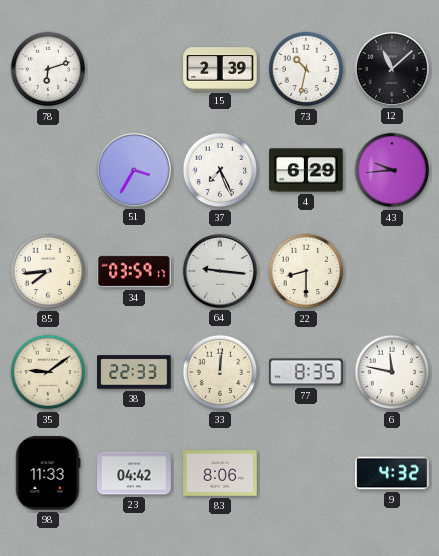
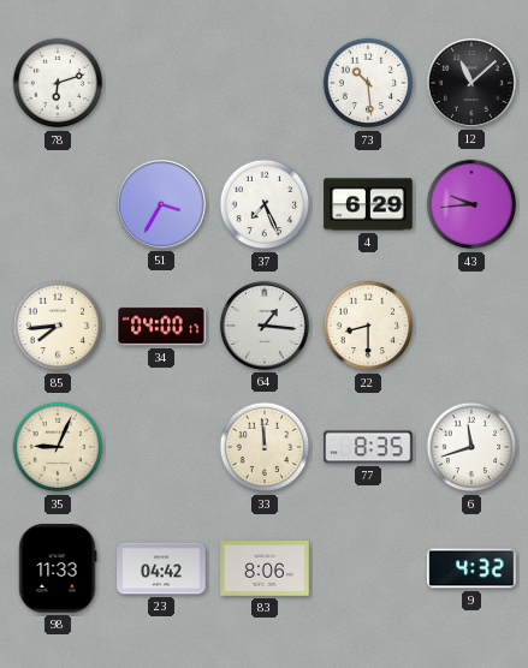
15: 2:39 -> none (220, 69)
73: 10:32 -> 10:29 (368, 83)
34: 03:59 -> 04:00 (161, 326)
64: 9:16 -> 1:16 (265, 326)
35: 9:09 -> 9:04 (58, 447)
38: 22:33 -> none (134, 372)
33: 12:01 -> 11:59 (265, 447)
6: 11:47 -> 11:42 (471, 447)
